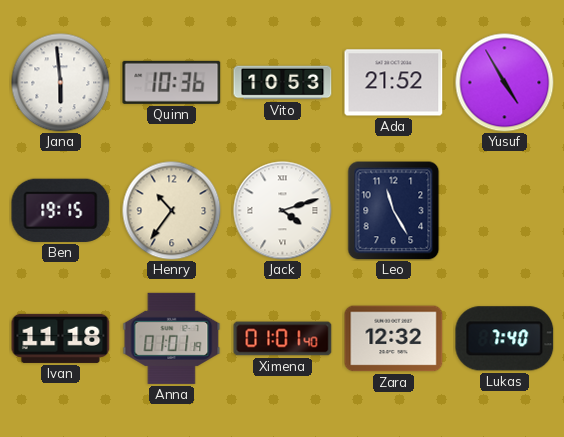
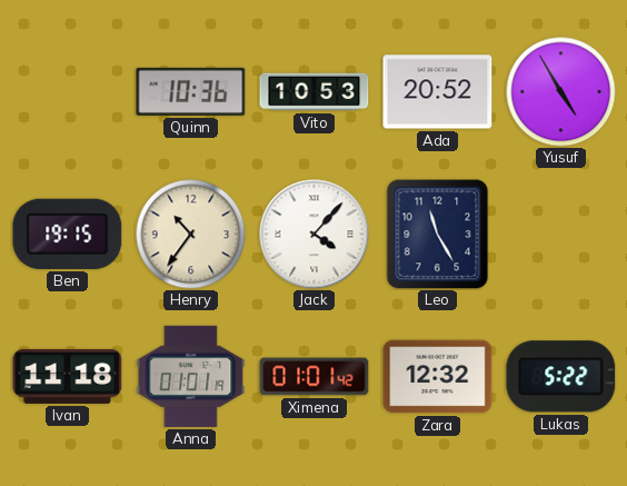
Jana: 5:59 -> none (61, 83)
Ada: 21:52 -> 20:52 (438, 92)
Jack: 4:12 -> 4:07 (315, 235)
Ximena: 01:01:40 -> 01:01:42 (315, 377)
Lukas: 7:40 -> 5:22 (561, 377)
